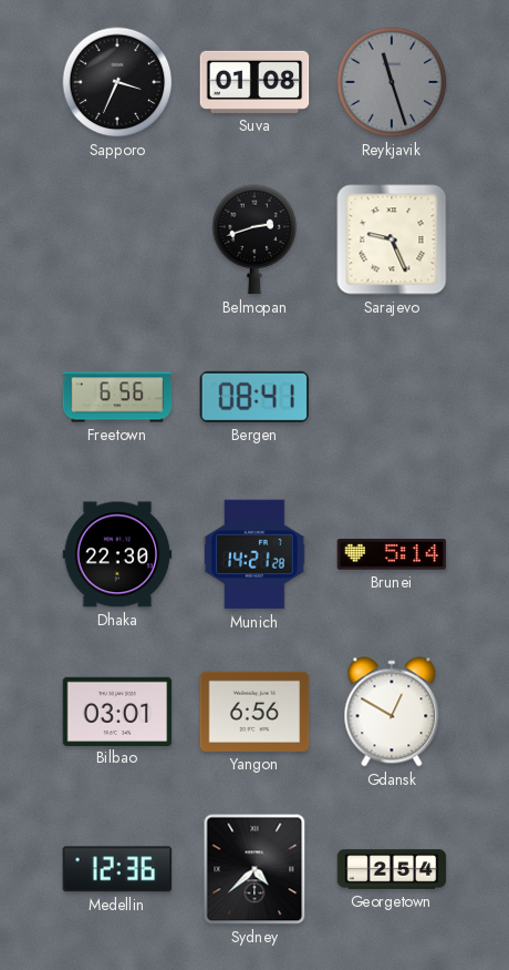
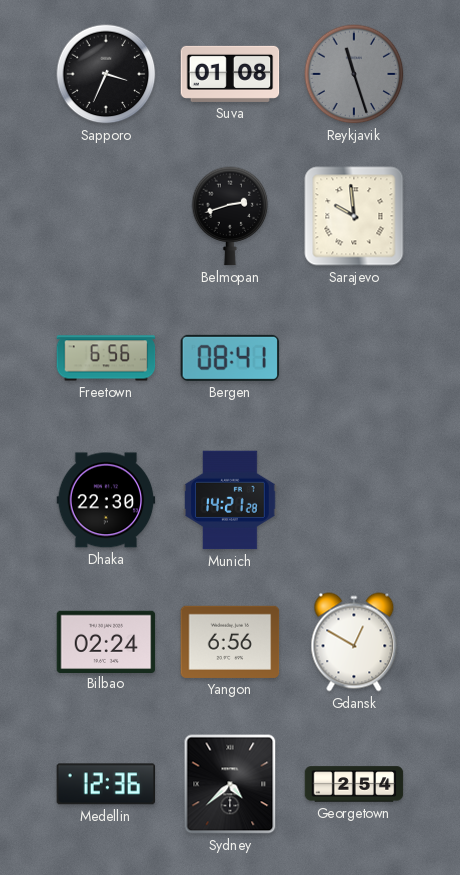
Sarajevo: 9:26 -> 9:59 (354, 216)
Brunei: 5:14 -> none (392, 555)
Bilbao: 03:01 -> 02:24 (106, 641)
